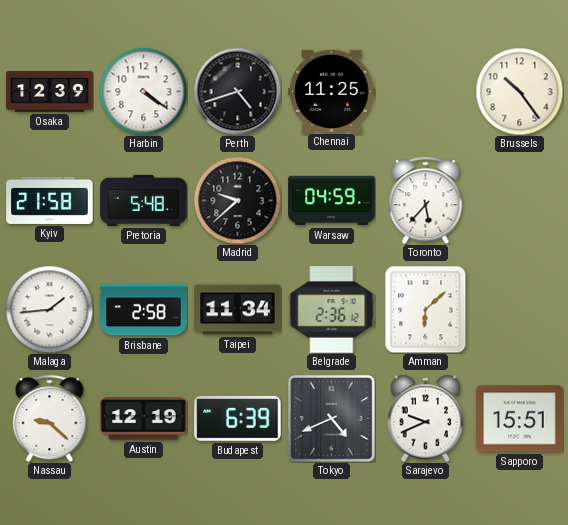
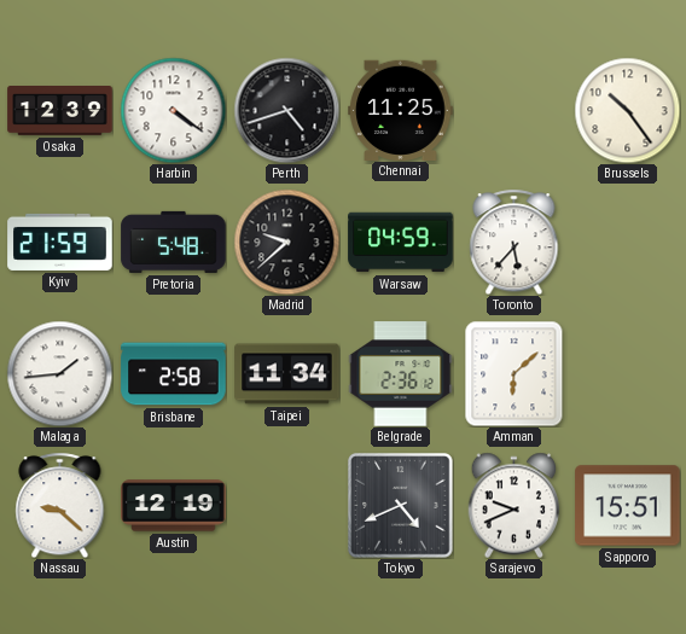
Kyiv: 21:58 -> 21:59 (60, 242)
Budapest: 6:39 -> none (238, 419)
